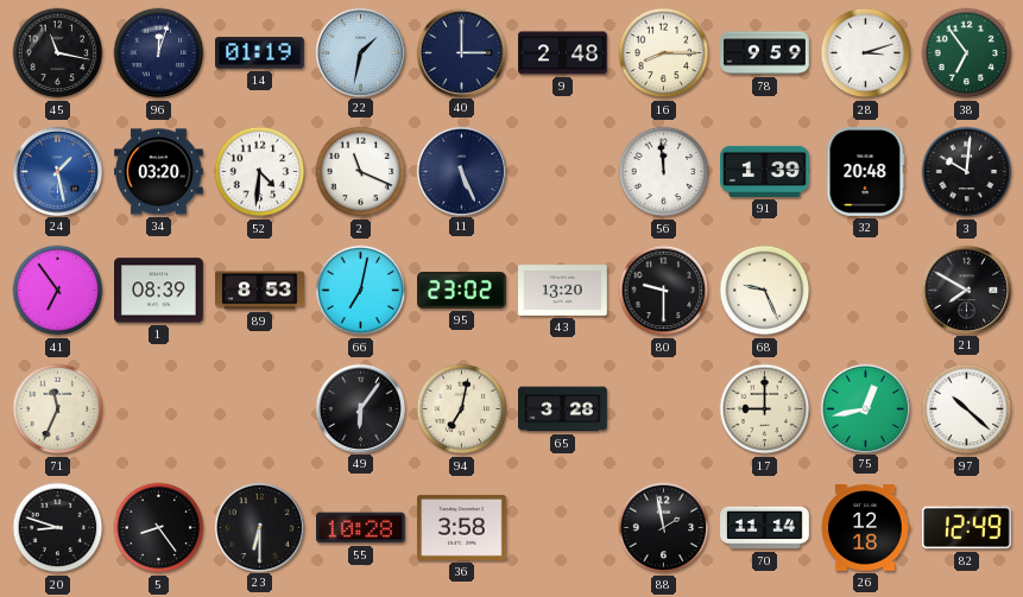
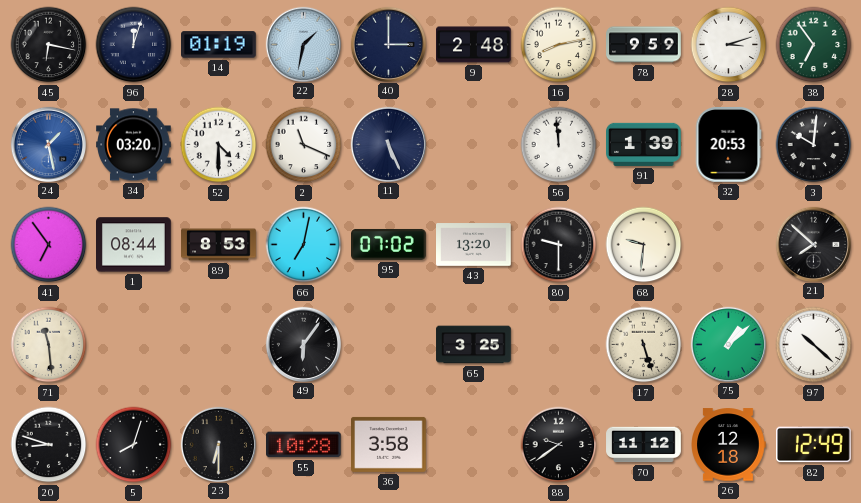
45: 11:17 -> 6:17 (49, 45)
16: 8:15 -> 8:13 (559, 45)
52: 4:31 -> 4:30 (219, 145)
32: 20:48 -> 20:53 (728, 145)
1: 08:39 -> 08:44 (134, 245)
95: 23:02 -> 07:02 (389, 244)
68: 9:26 -> 9:31 (644, 245)
21: 7:50 -> 7:52 (813, 244)
71: 11:34 -> 11:29 (49, 345)
94: 7:02 -> none (462, 409)
65: 3:28 -> 3:25 (474, 345)
17: 9:00 -> 5:27 (644, 345)
75: 12:43 -> 1:08 (728, 344)
5: 8:24 -> 8:03 (134, 445)
88: 1:58 -> 9:39 (559, 445)
70: 11:14 -> 11:12 (644, 445)
